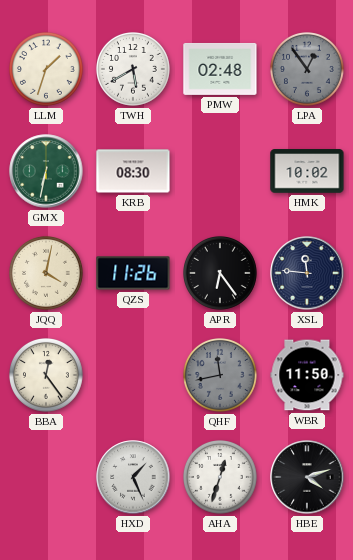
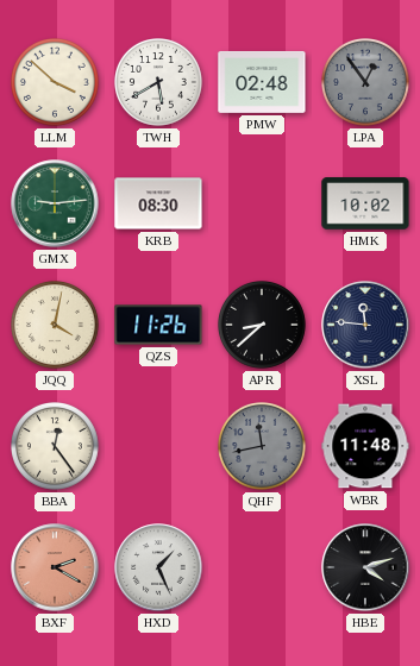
LLM: 1:33 -> 3:52 (56, 83)
GMX: 6:32 -> 9:14 (55, 203)
APR: 6:24 -> 8:38 (263, 326)
WBR: 11:50 -> 11:48 (365, 446)
BXF: none -> 2:20 (55, 567)
AHA: 12:33 -> none (221, 478)
